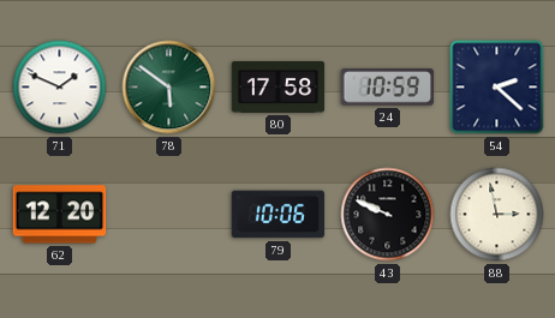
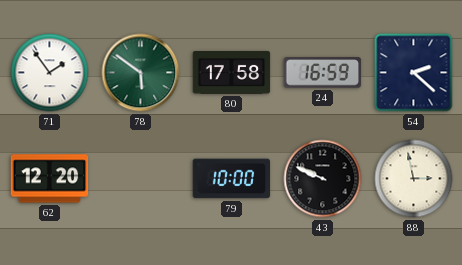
71: 1:49 -> 1:54 (50, 73)
24: 10:59 -> 16:59 (323, 73)
79: 10:06 -> 10:00 (232, 179)
